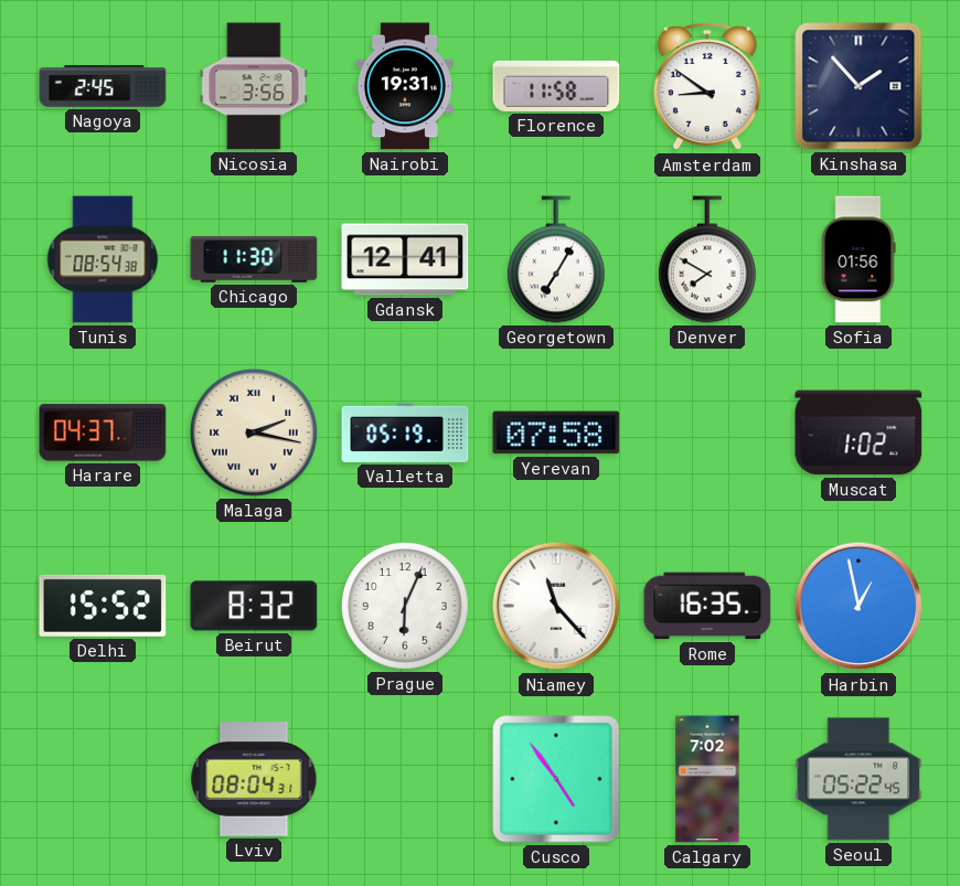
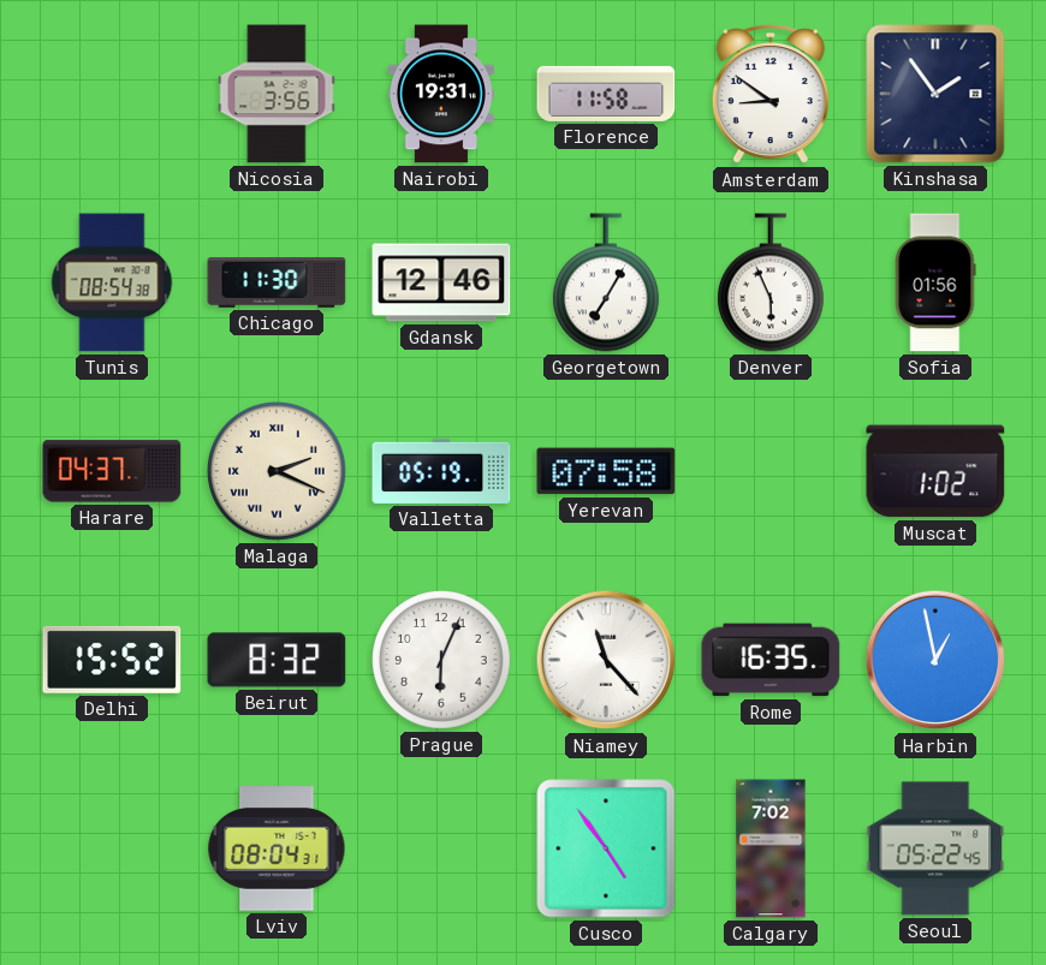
Nagoya: 2:45 -> none (103, 86)
Kinshasa: 1:53 -> 1:54 (935, 94)
Gdansk: 12:41 -> 12:46 (441, 282)
Denver: 7:50 -> 5:56 (771, 282)
Malaga: 2:17 -> 2:19 (277, 471)
